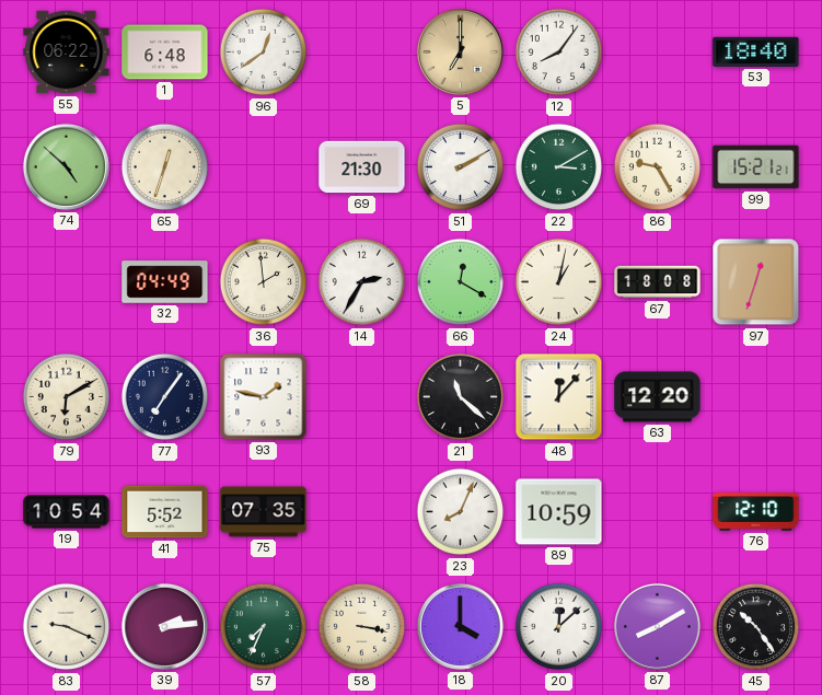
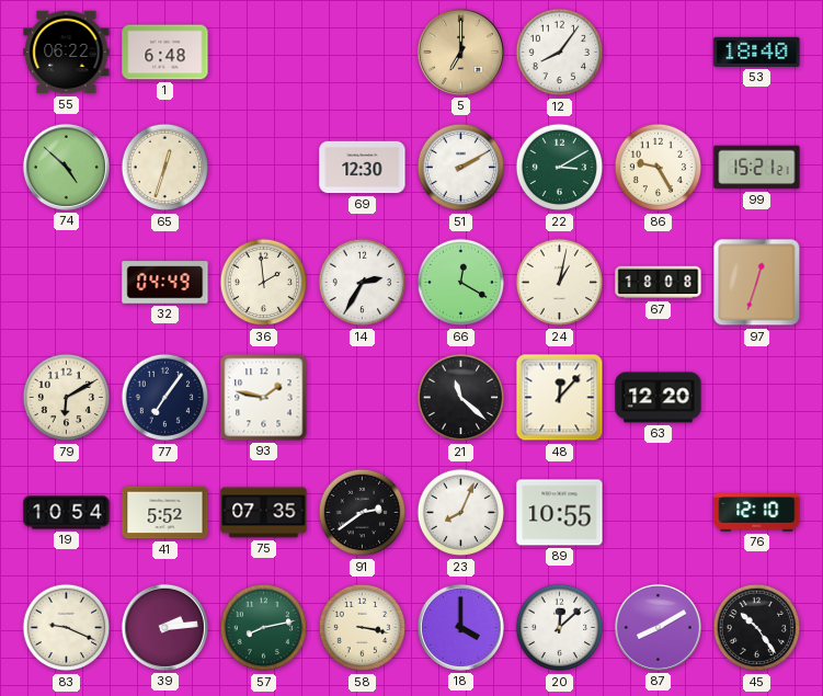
96: 12:39 -> none (264, 53)
69: 21:30 -> 12:30 (363, 168)
91: none -> 2:39 (363, 513)
89: 10:59 -> 10:55 (560, 513)
57: 7:34 -> 8:13 (264, 628)
